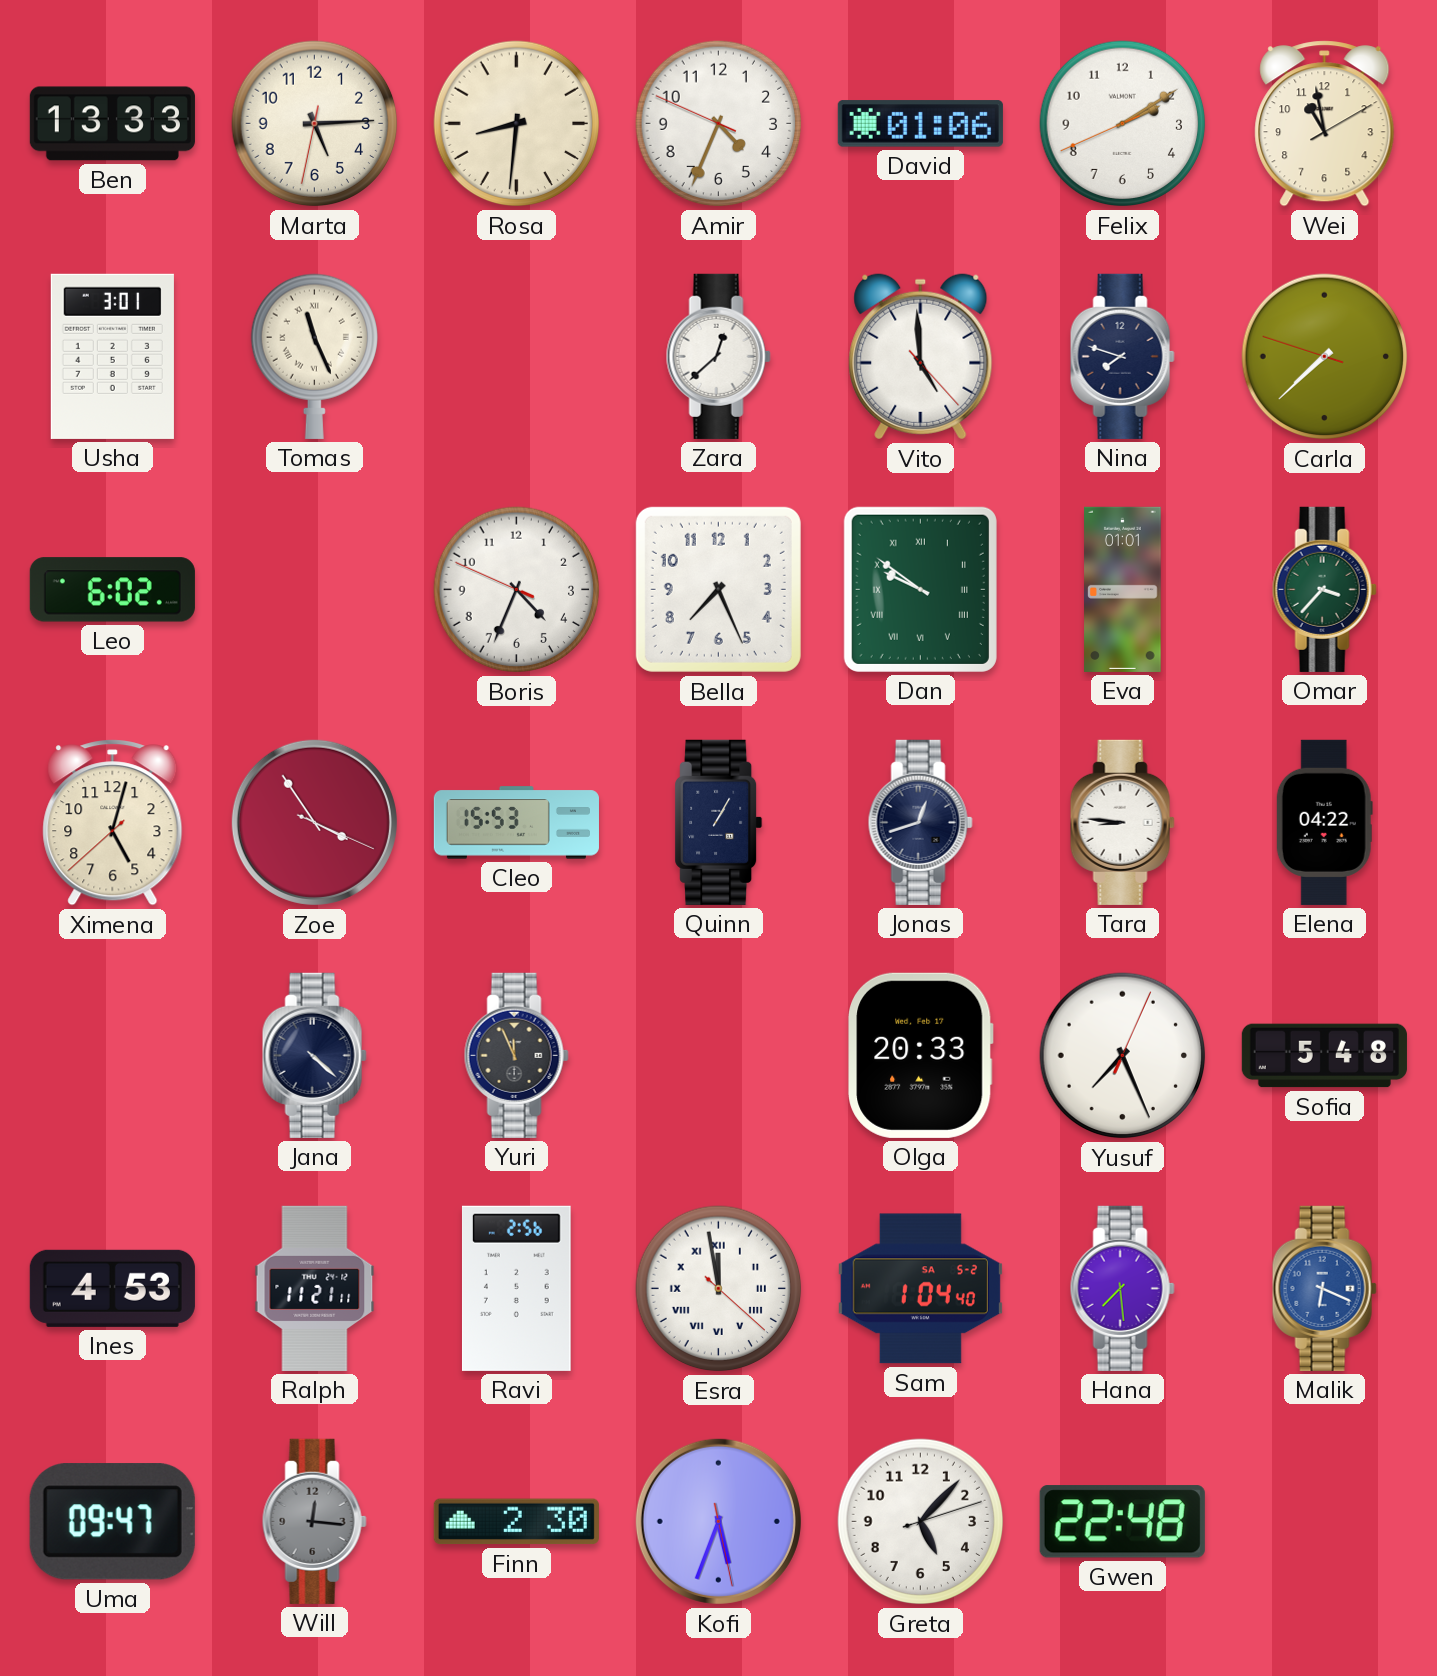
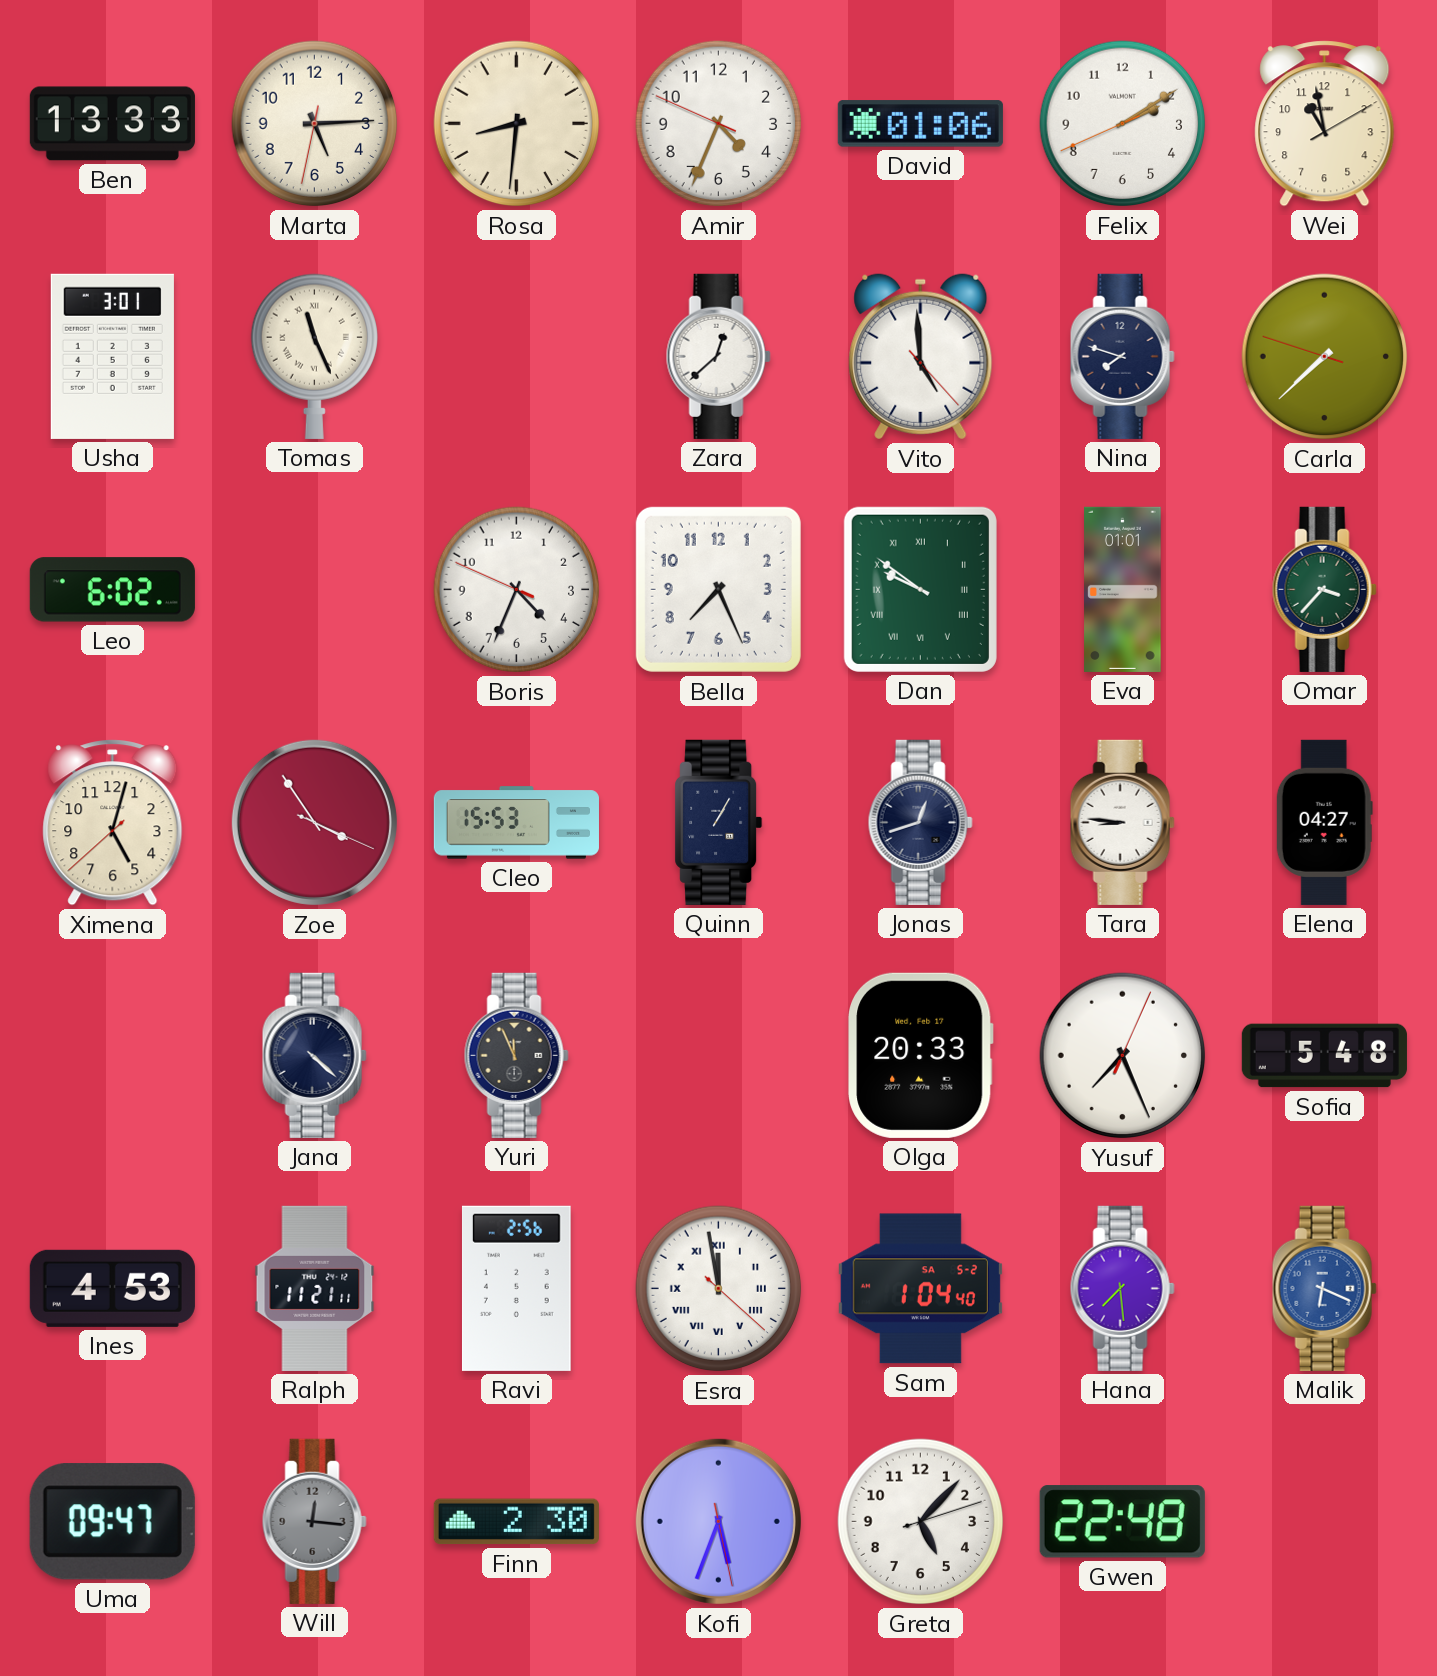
Elena: 04:22 -> 04:27 (1324, 822)
